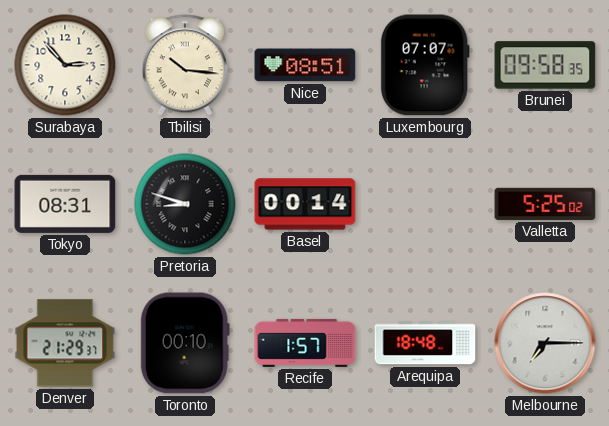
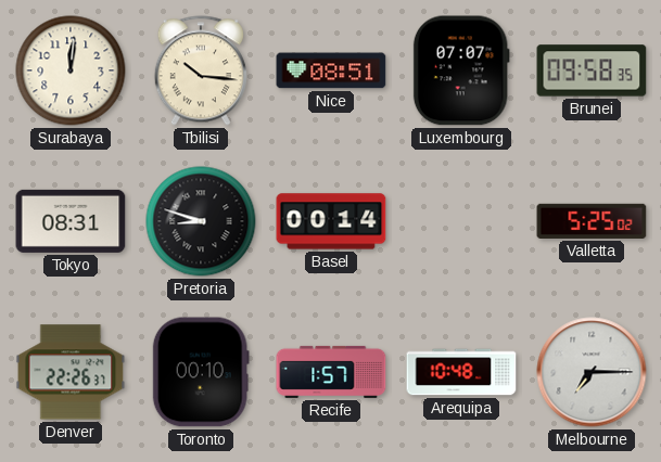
Surabaya: 2:53 -> 12:01 (71, 70)
Denver: 21:29 -> 22:26 (71, 372)
Arequipa: 18:48 -> 10:48 (461, 372)
